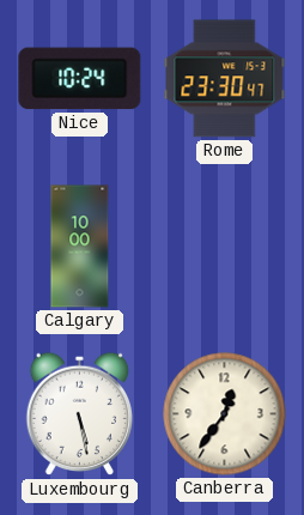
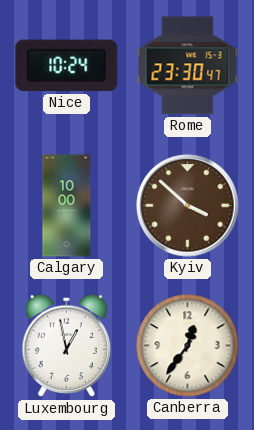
Kyiv: none -> 3:52 (188, 206)
Luxembourg: 5:28 -> 12:58 (67, 346)
